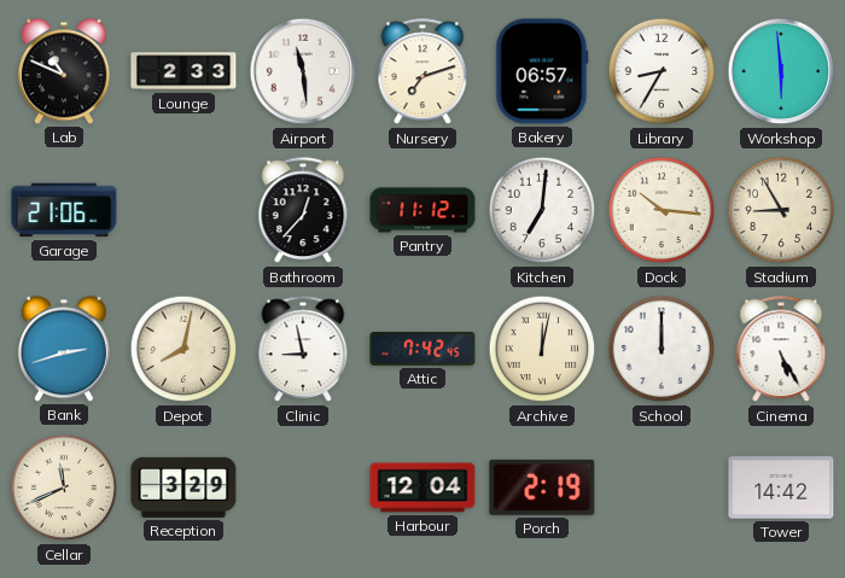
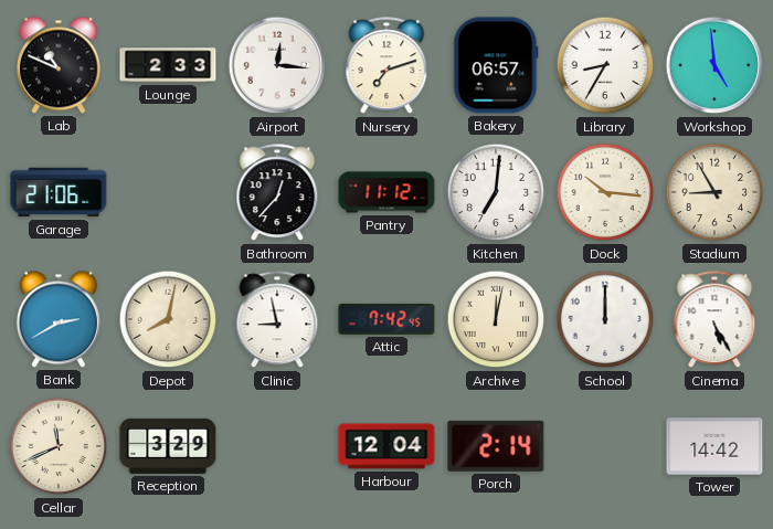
Airport: 11:29 -> 12:16 (277, 65)
Workshop: 5:59 -> 4:59 (714, 65)
Bank: 2:42 -> 2:40 (59, 319)
Porch: 2:19 -> 2:14 (496, 446)
